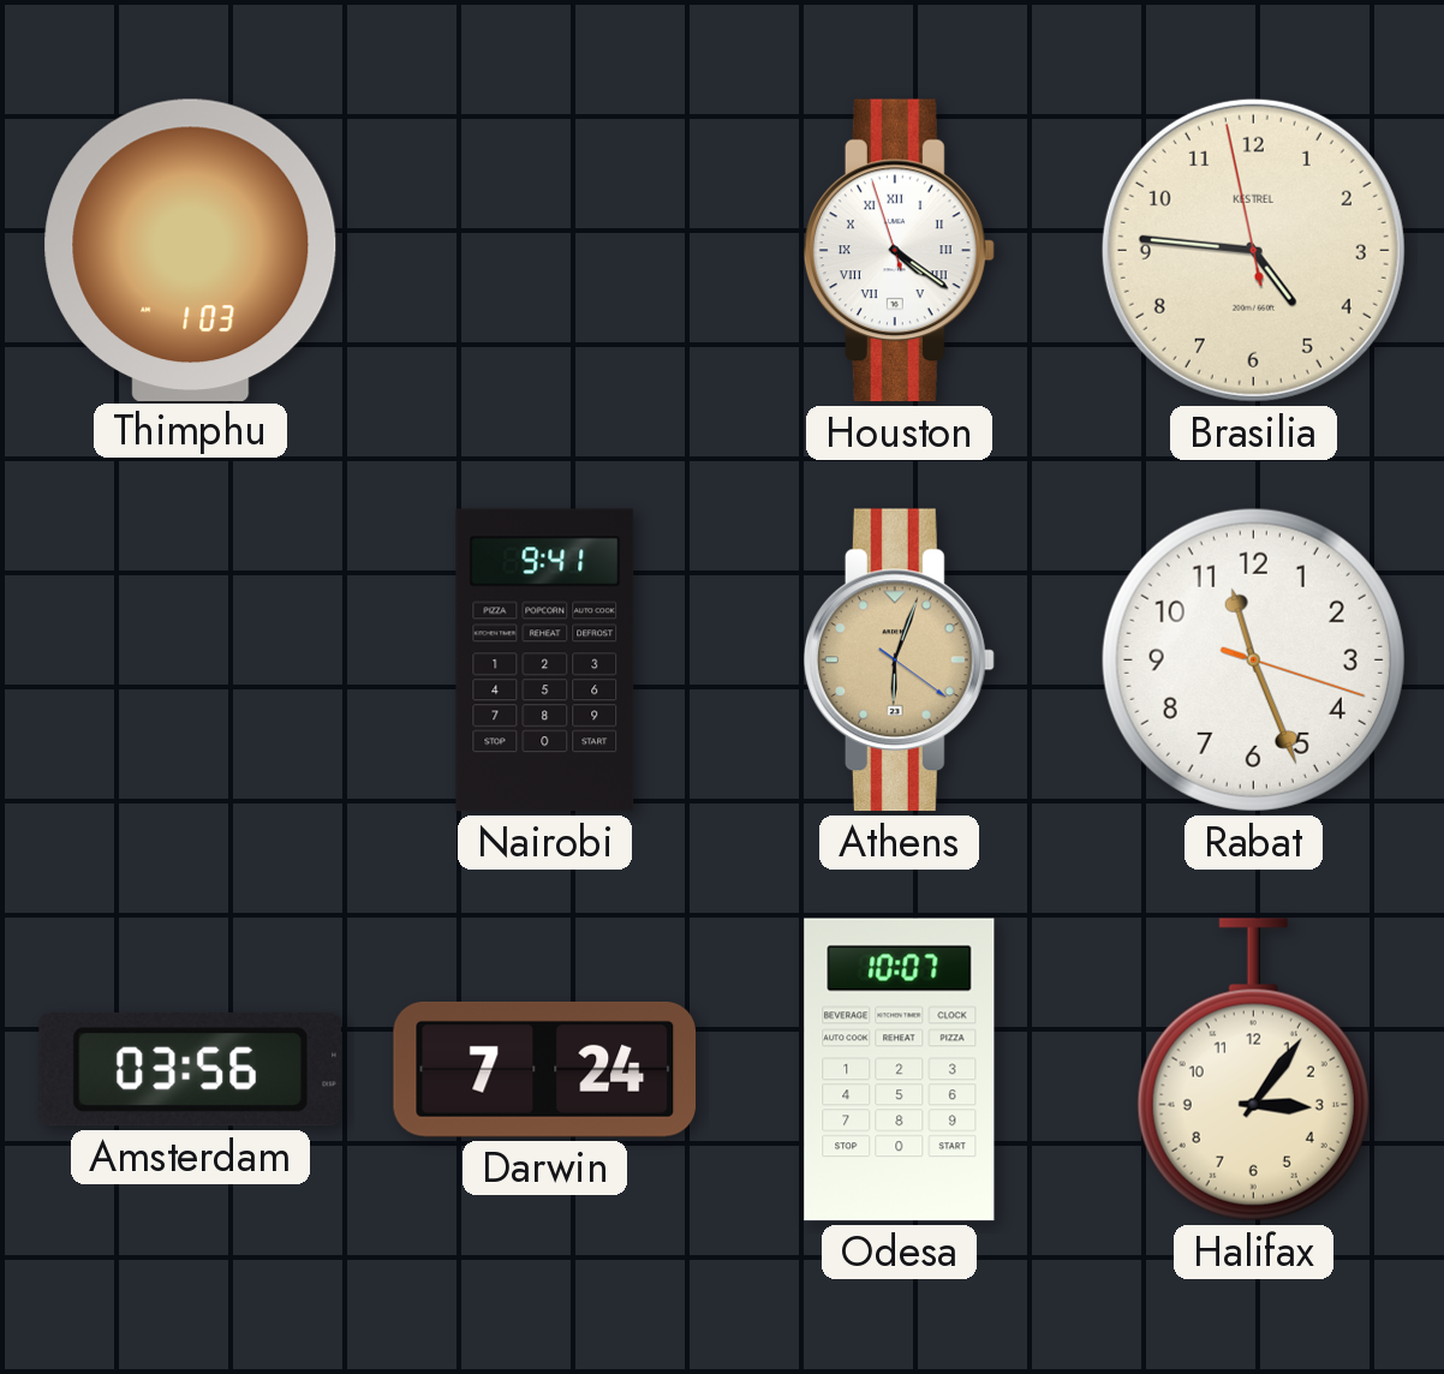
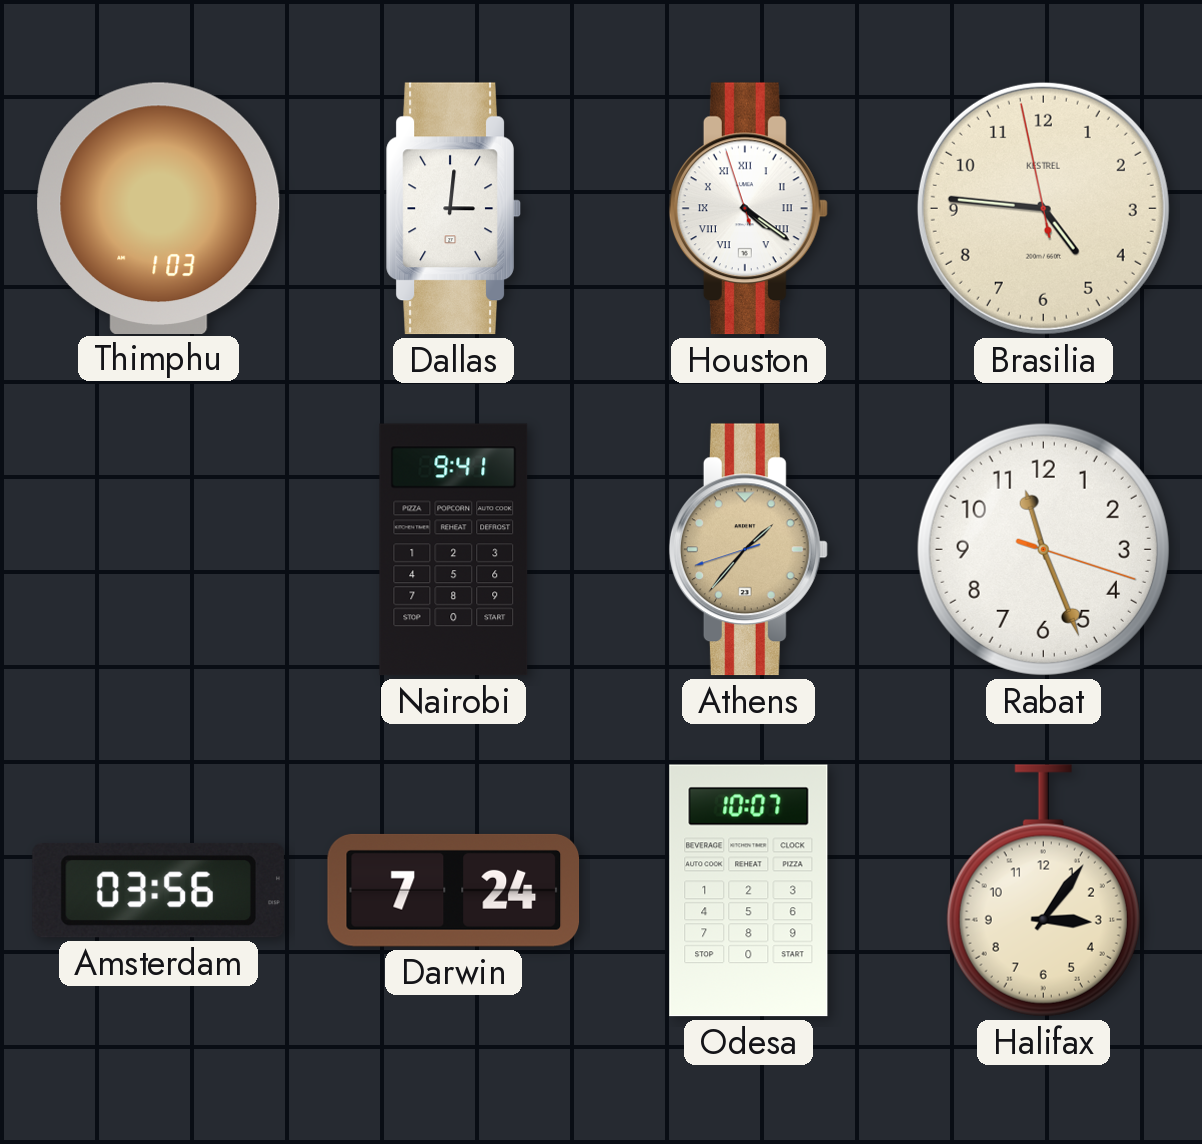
Dallas: none -> 3:01 (454, 209)
Athens: 6:03 -> 1:36 (748, 550)
